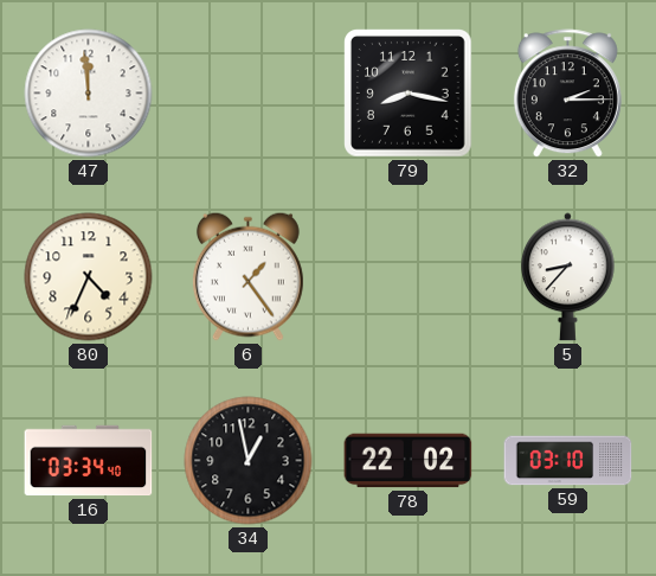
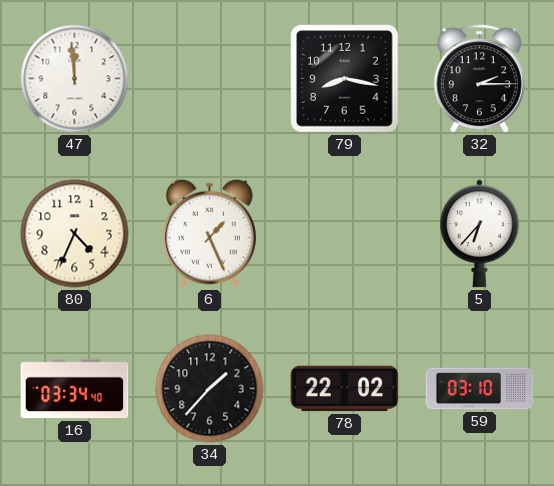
6: 1:24 -> 1:26 (209, 233)
5: 8:37 -> 6:37 (479, 234)
34: 12:58 -> 1:37 (210, 389)
